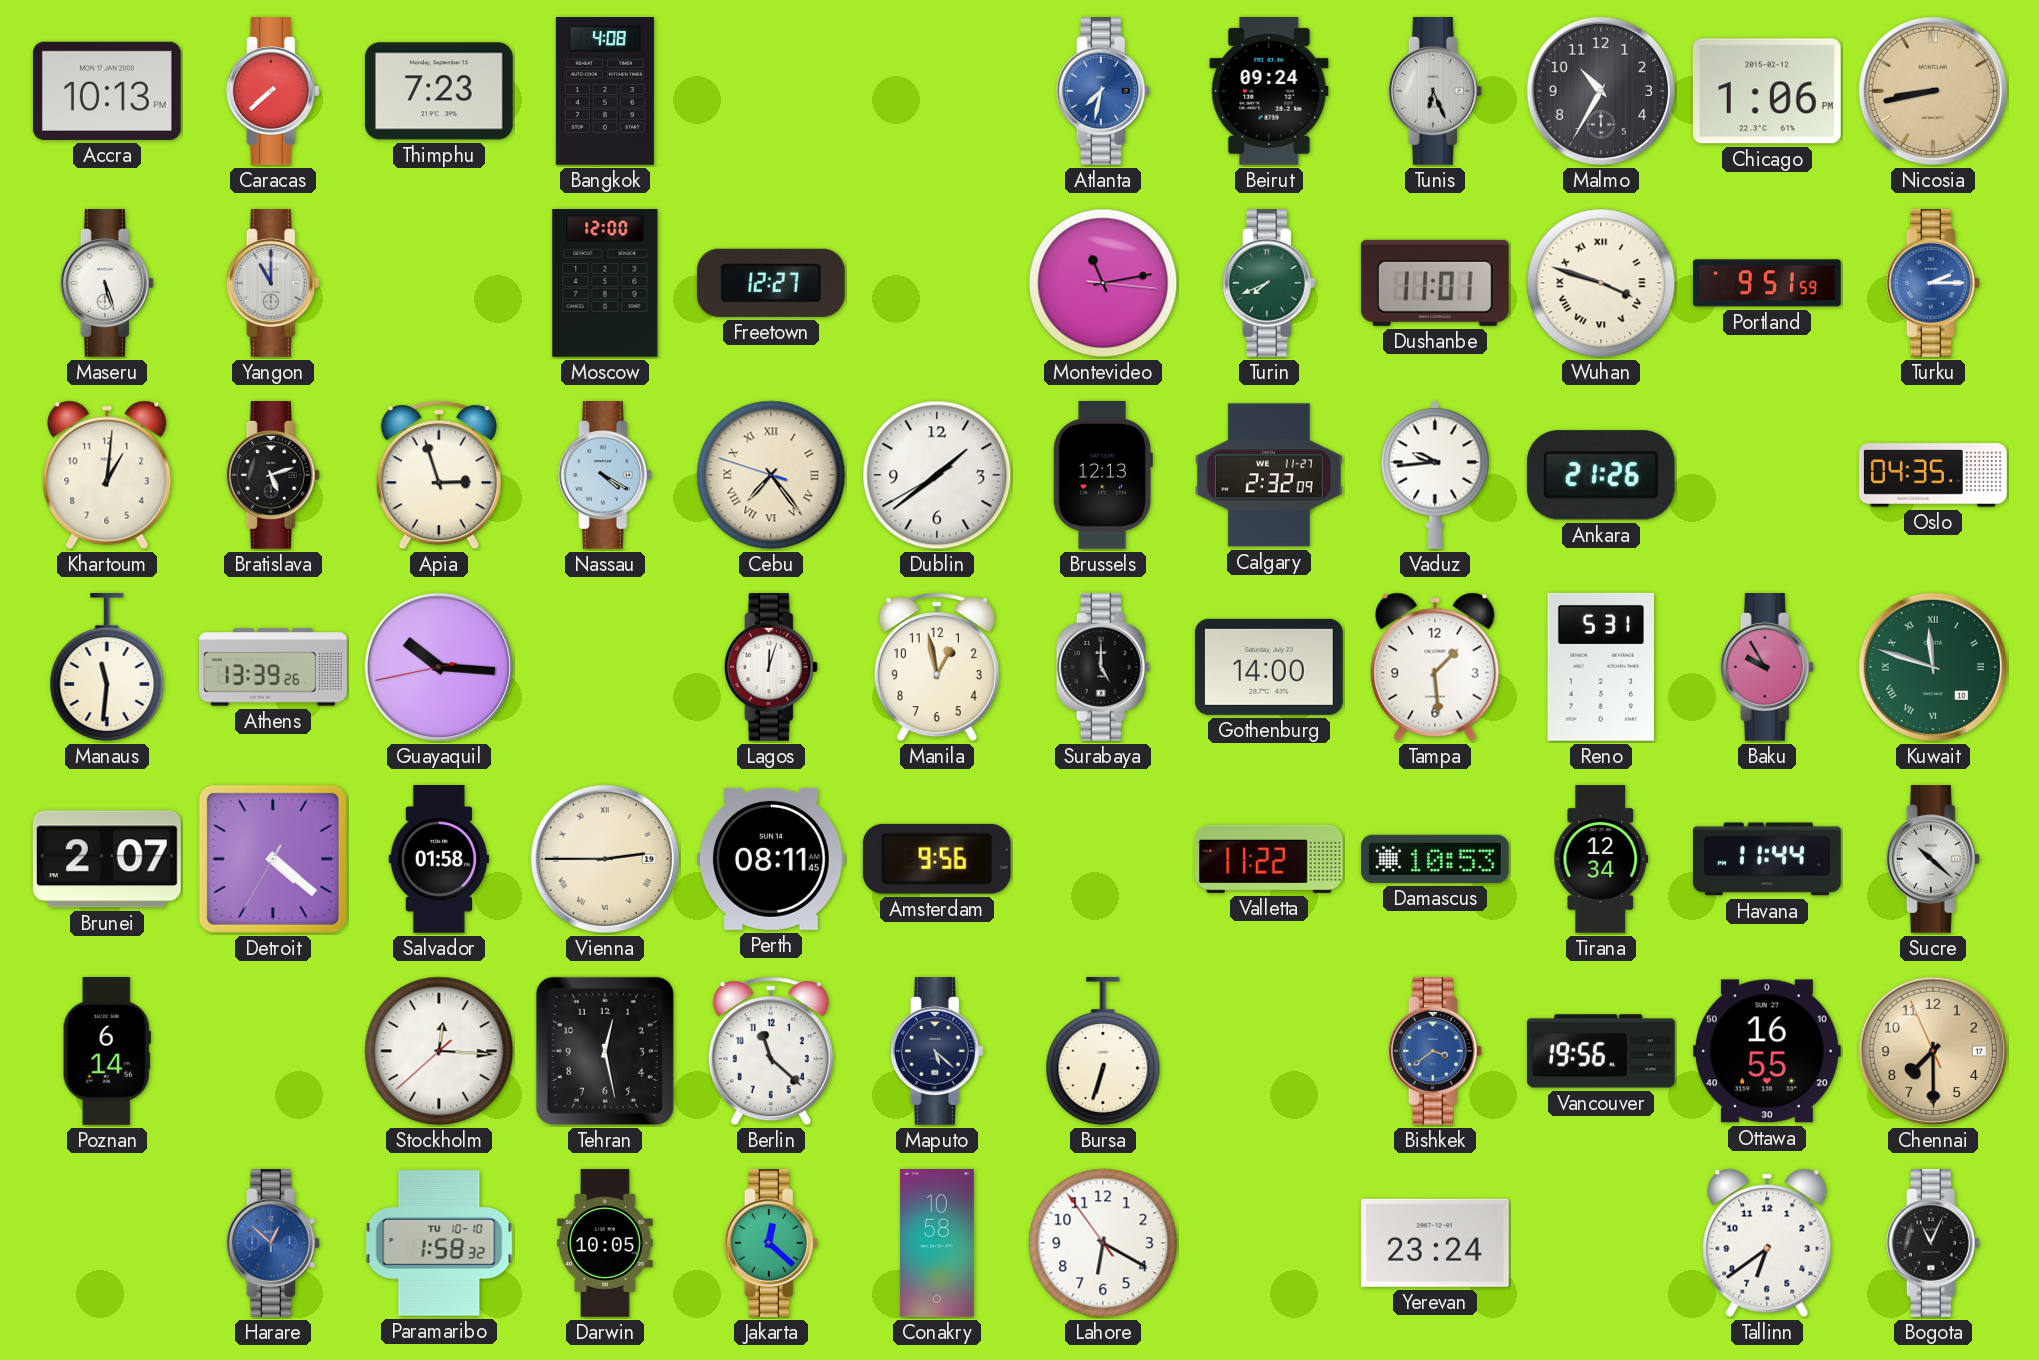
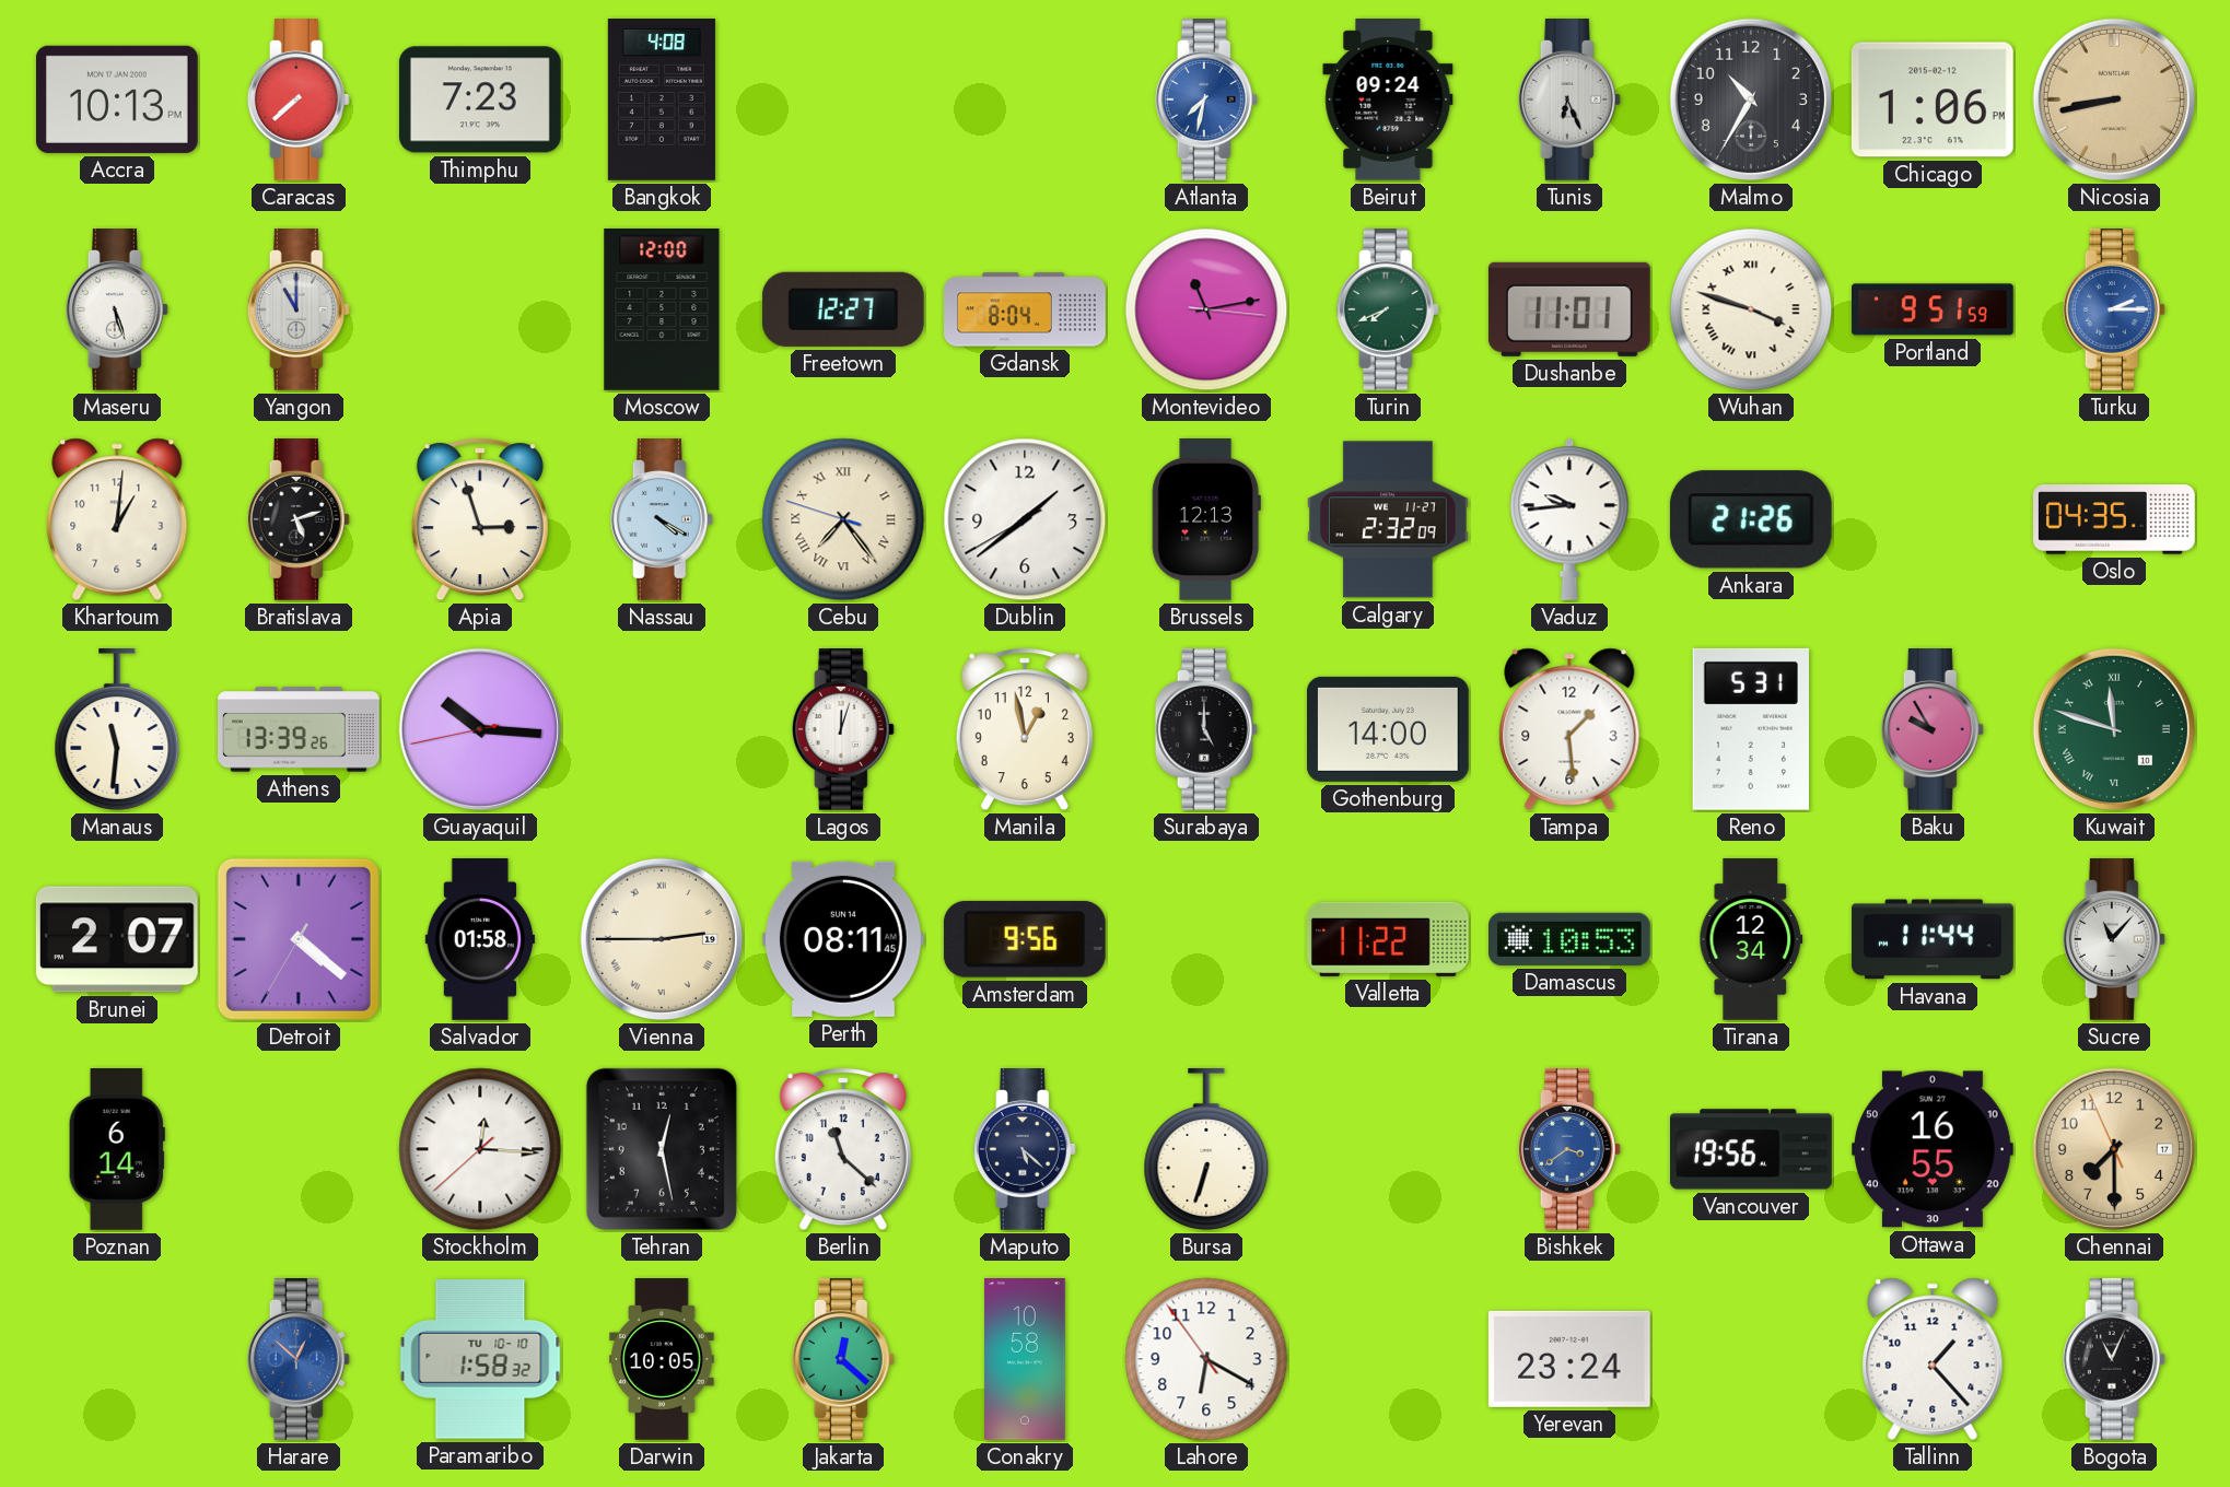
Gdansk: none -> 8:04 (1025, 309)
Sucre: 10:22 -> 11:07 (2114, 940)
Tallinn: 6:39 -> 1:23 (1933, 1359)
